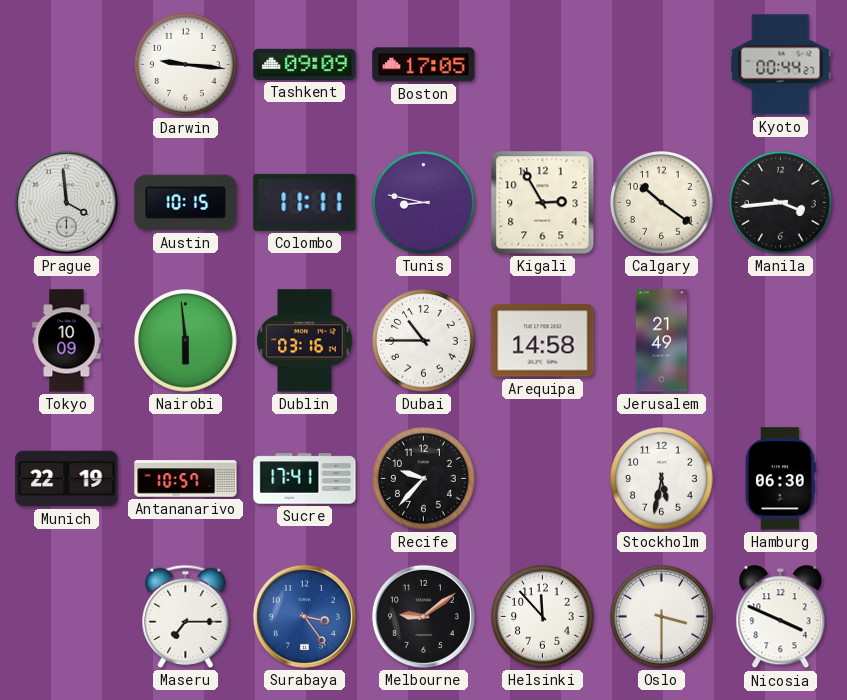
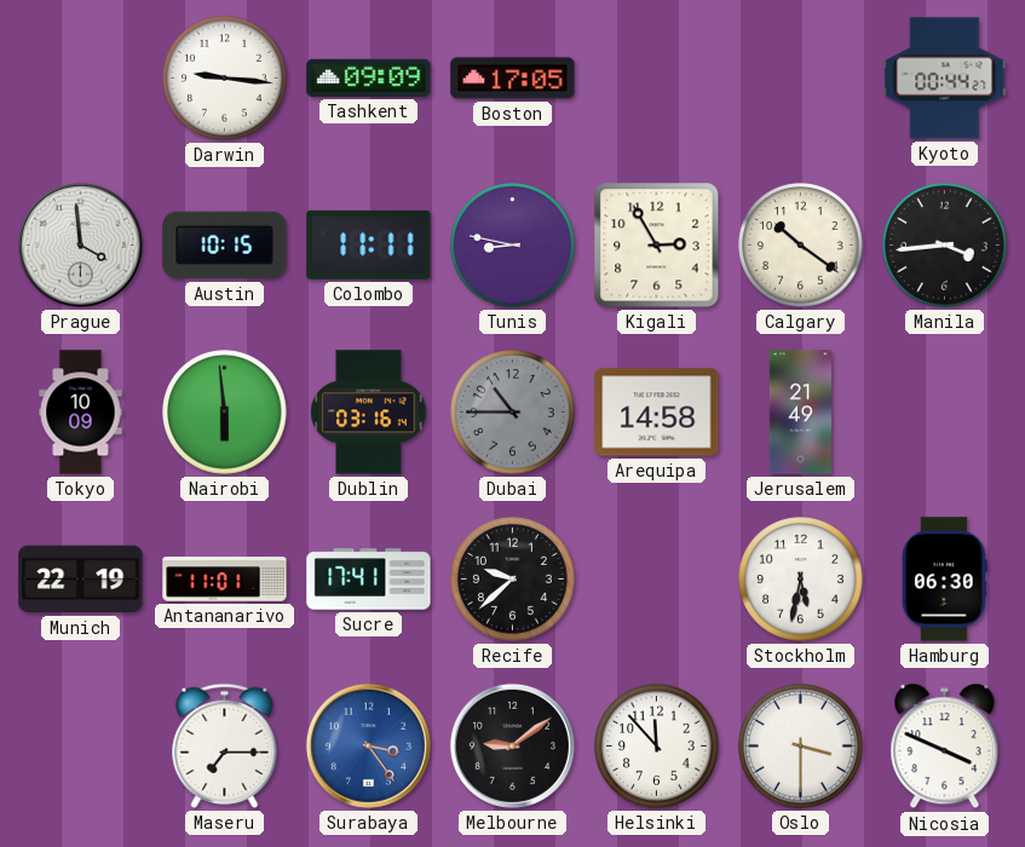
Dubai dial: white -> grey (513, 413)
Antananarivo: 10:57 -> 11:01 (225, 580)
Recife: 9:37 -> 9:38 (513, 580)
